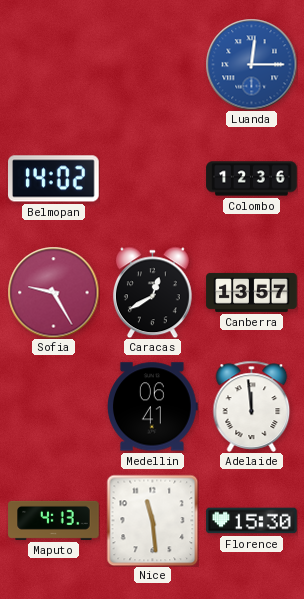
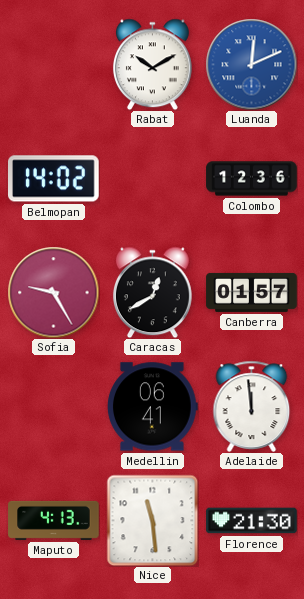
Rabat: none -> 10:10 (152, 64)
Luanda: 12:15 -> 12:11 (251, 64)
Canberra: 13:57 -> 01:57 (252, 292)
Florence: 15:30 -> 21:30 (252, 521)
